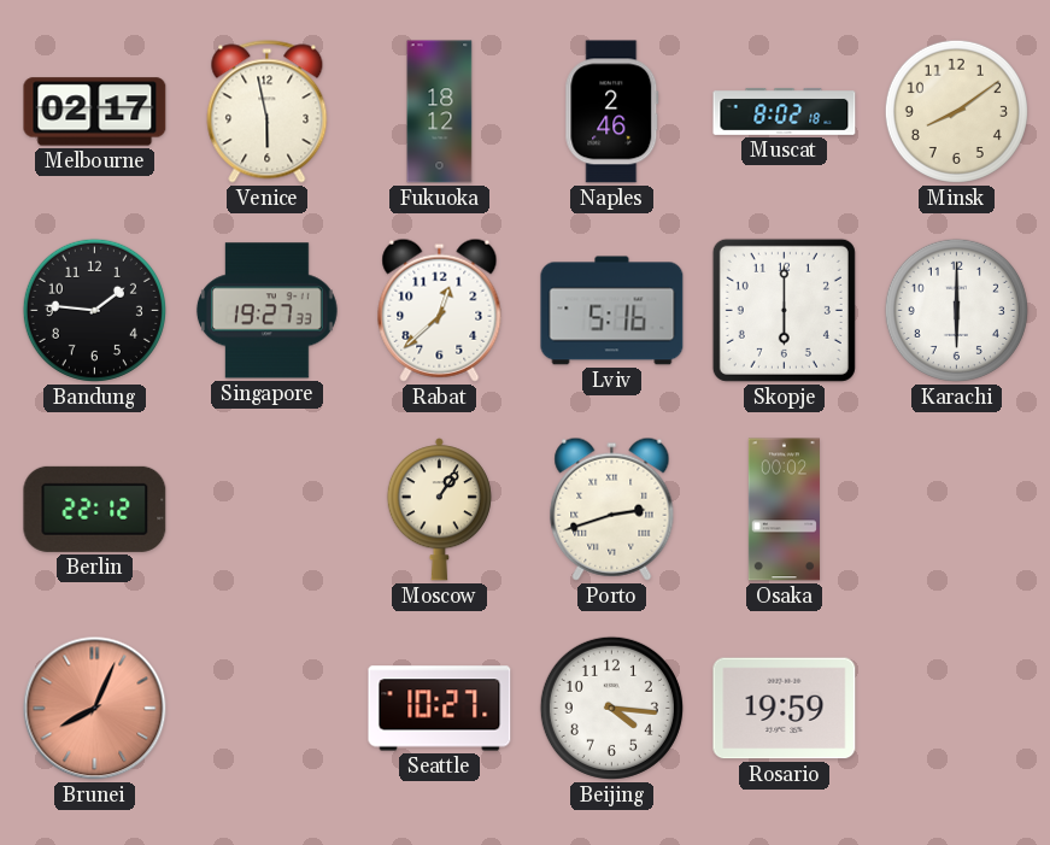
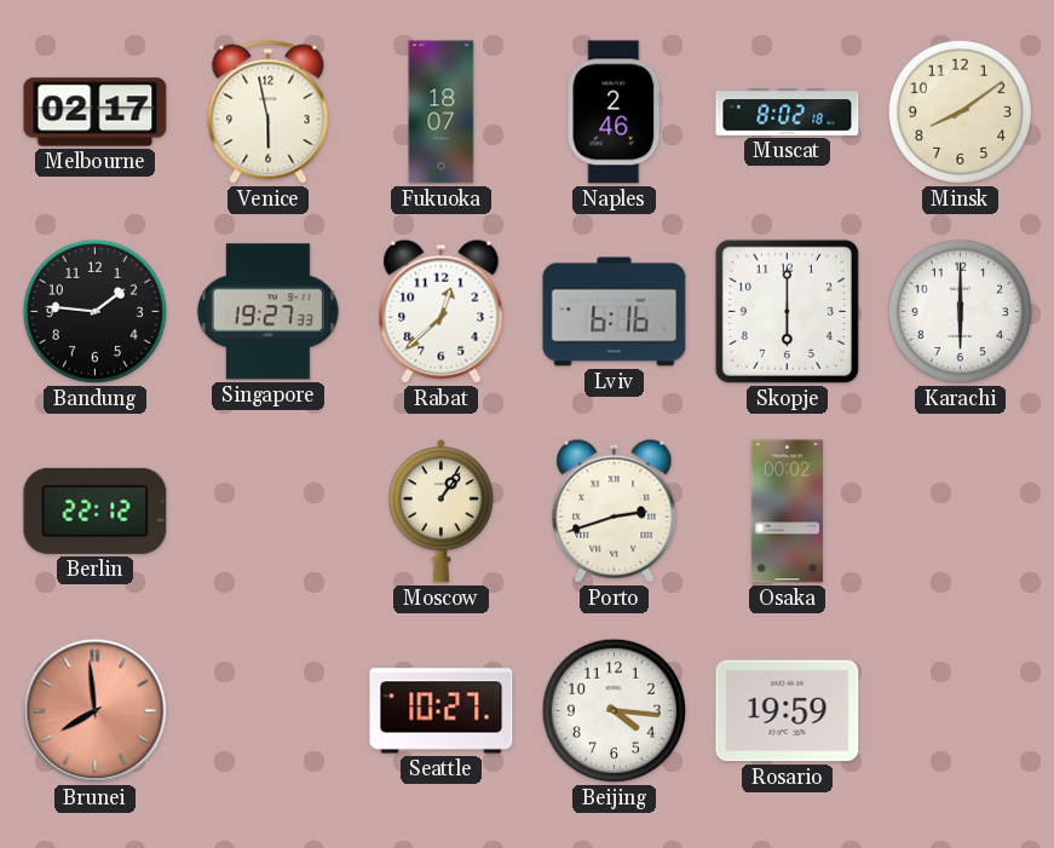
Fukuoka: 18:12 -> 18:07 (442, 113)
Lviv: 5:16 -> 6:16 (615, 312)
Brunei: 8:04 -> 7:59 (96, 711)
